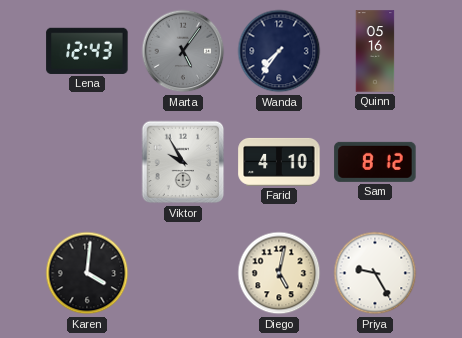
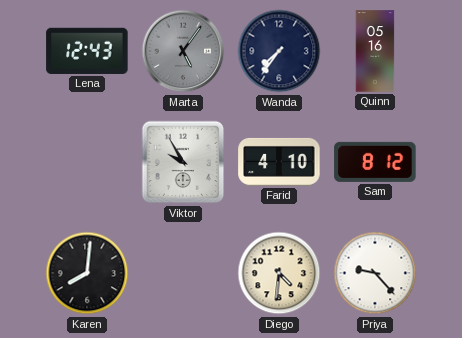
Karen: 4:01 -> 8:01 (87, 273)
Diego: 5:02 -> 4:31 (279, 273)
Priya: 9:25 -> 9:23 (375, 273)
